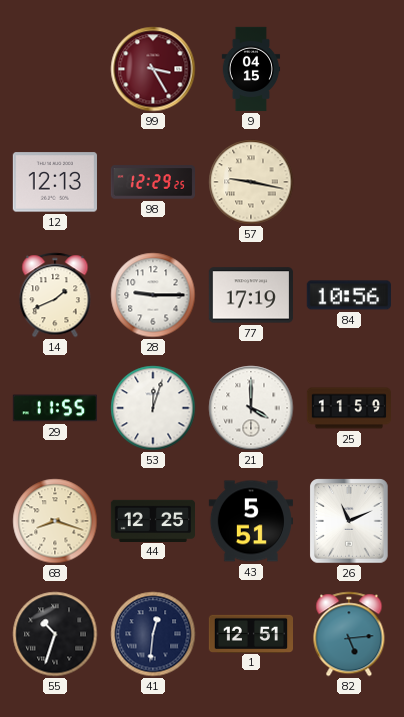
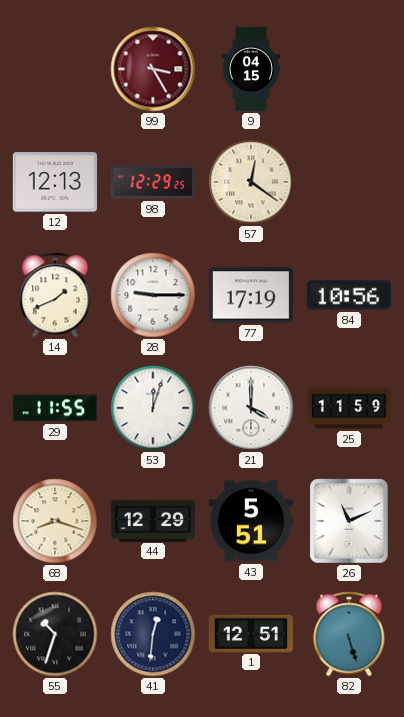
57: 9:17 -> 12:21 (251, 182)
44: 12:25 -> 12:29 (152, 520)
82: 5:14 -> 5:27 (349, 634)
